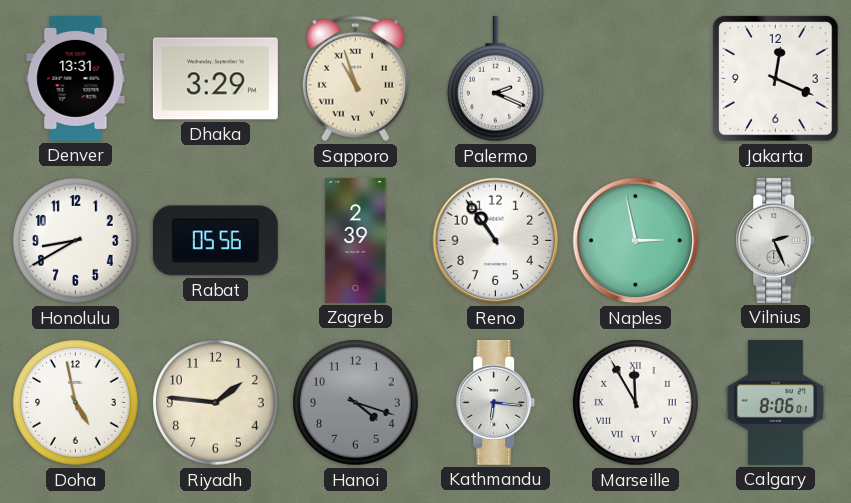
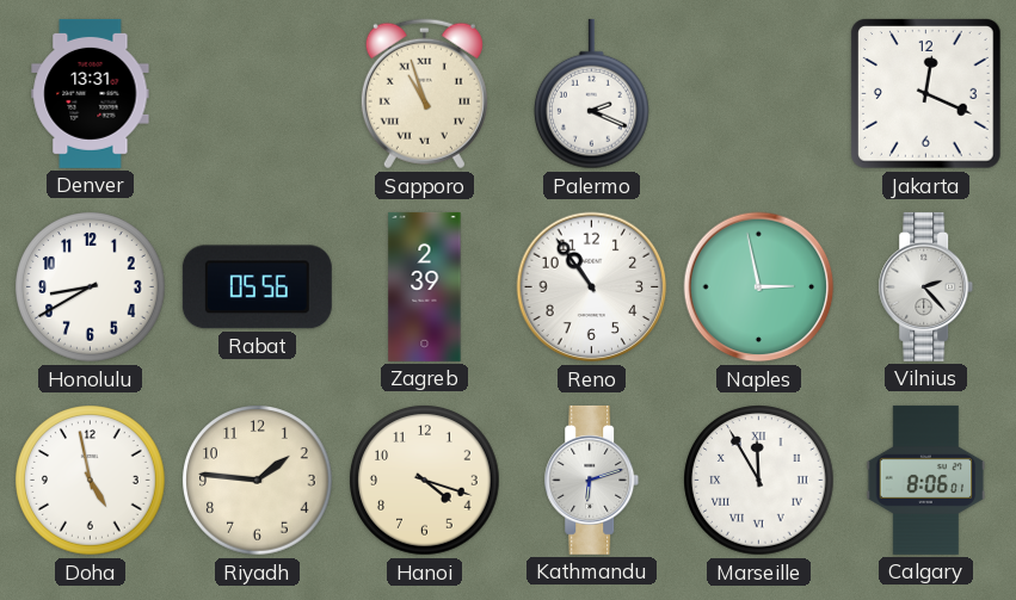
Dhaka: 3:29 -> none (215, 79)
Vilnius: 2:26 -> 2:23 (926, 286)
Hanoi dial: grey -> cream (425, 481)
Kathmandu: 6:16 -> 6:12 (592, 480)
